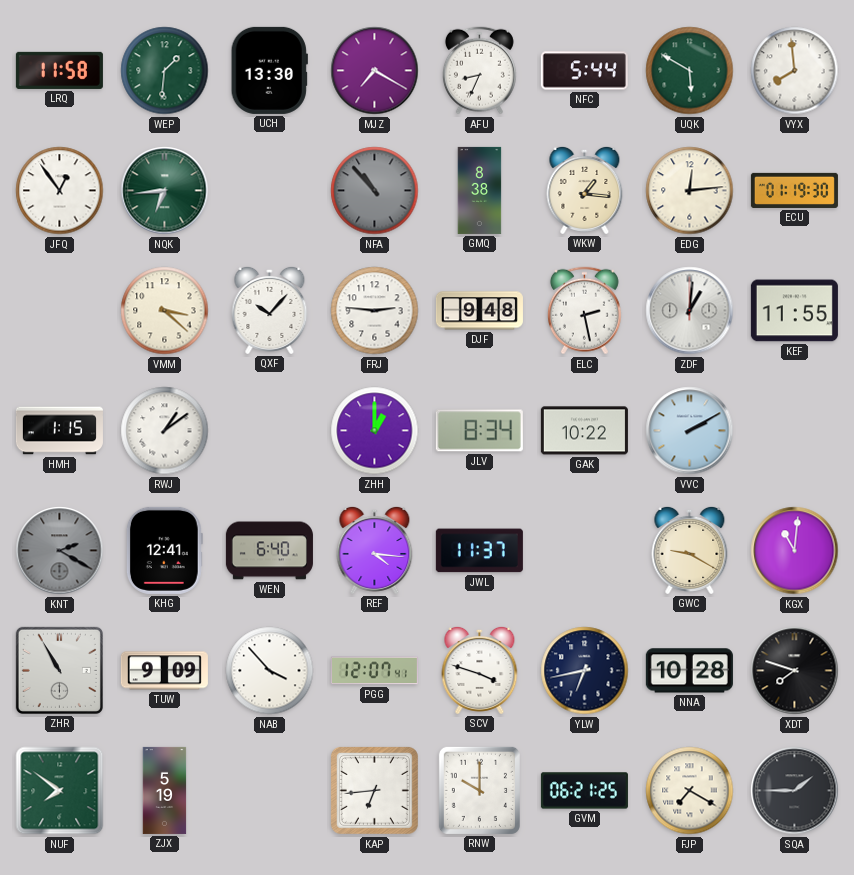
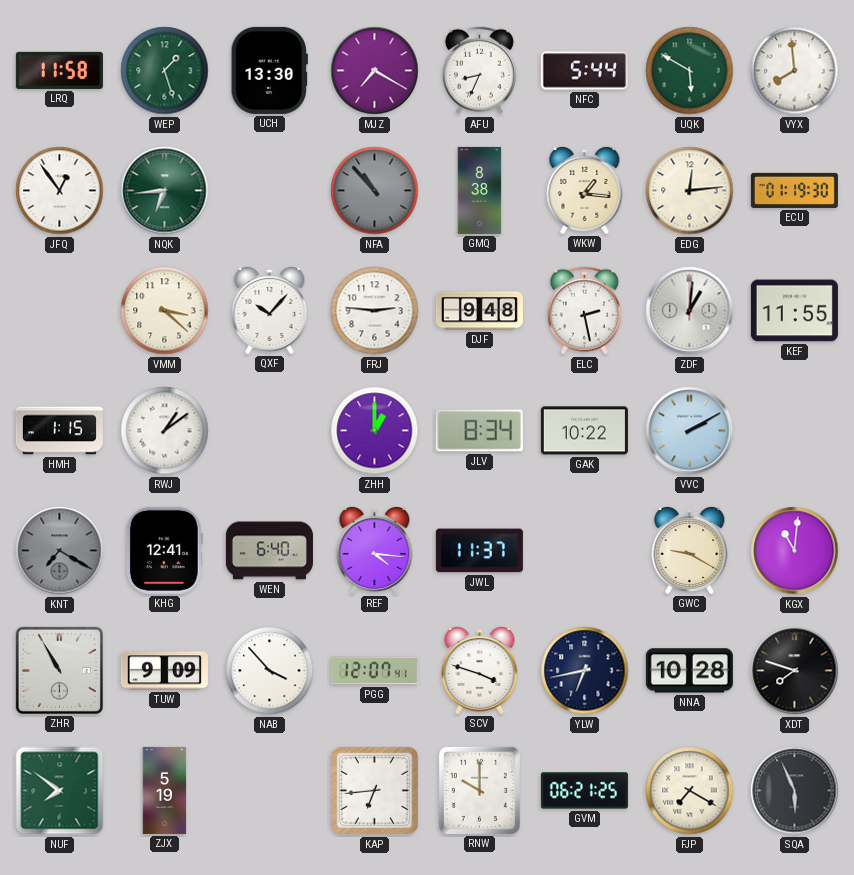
WEP: 1:31 -> 1:27 (165, 71)
KNT: 2:20 -> 7:20 (60, 551)
SQA: 1:45 -> 5:56 (795, 791)
